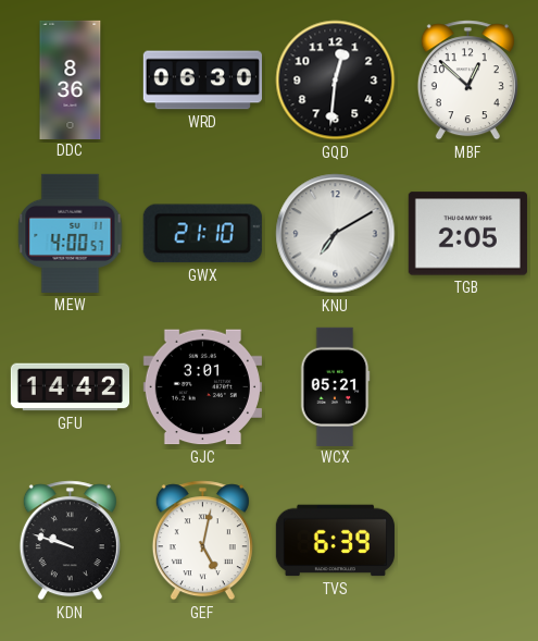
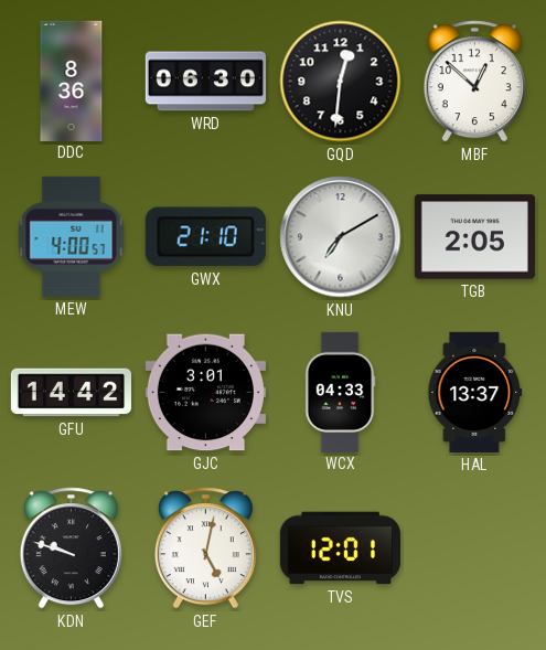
WCX: 05:21 -> 04:33 (340, 392)
HAL: none -> 13:37 (475, 392)
TVS: 6:39 -> 12:01 (340, 548)
